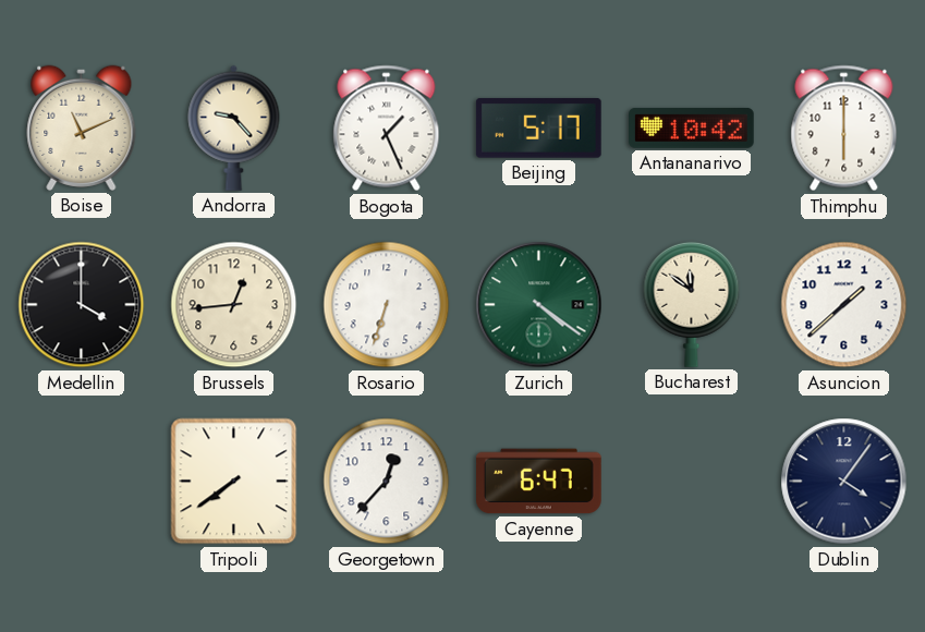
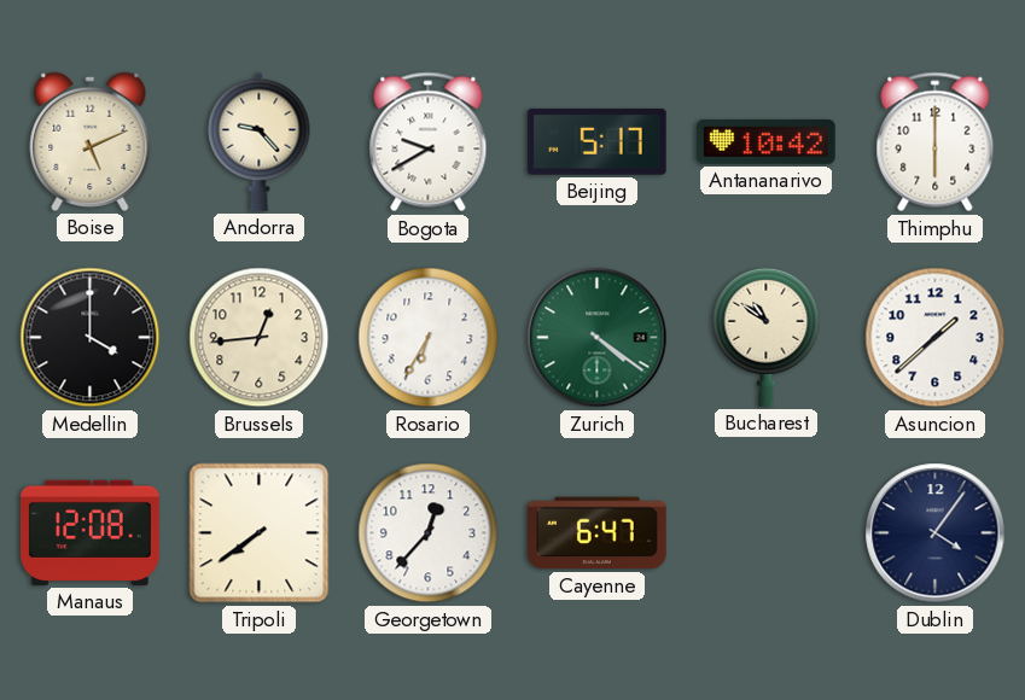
Boise: 11:11 -> 5:11 (91, 141)
Bogota: 1:26 -> 9:40 (429, 142)
Rosario: 6:33 -> 6:35 (429, 338)
Bucharest: 11:51 -> 10:51 (767, 337)
Manaus: none -> 12:08 (91, 532)
